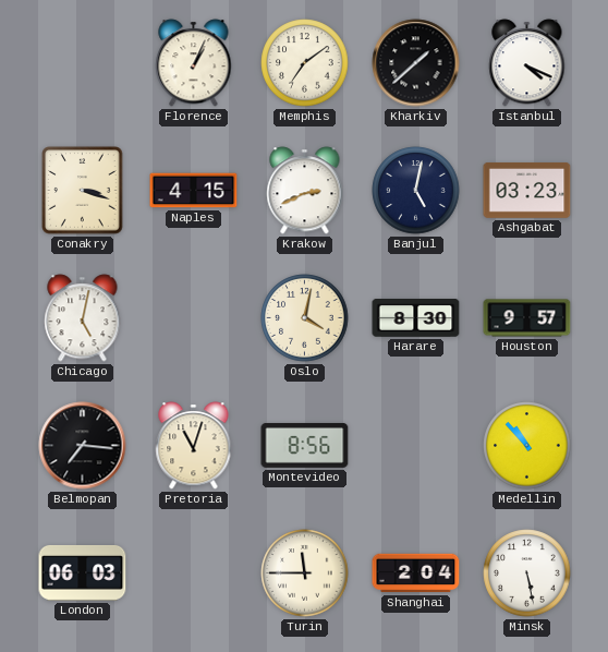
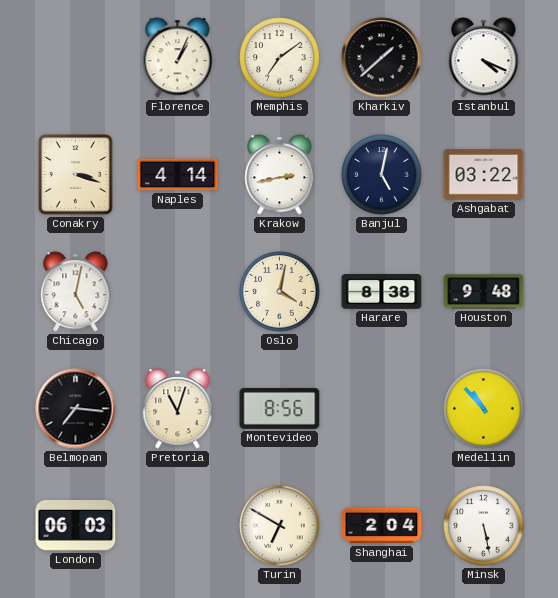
Naples: 4:15 -> 4:14 (178, 175)
Krakow: 2:41 -> 2:43 (280, 175)
Ashgabat: 03:23 -> 03:22 (484, 175)
Harare: 8:30 -> 8:38 (382, 292)
Houston: 9:57 -> 9:48 (484, 292)
Turin: 11:45 -> 6:50 (280, 526)
